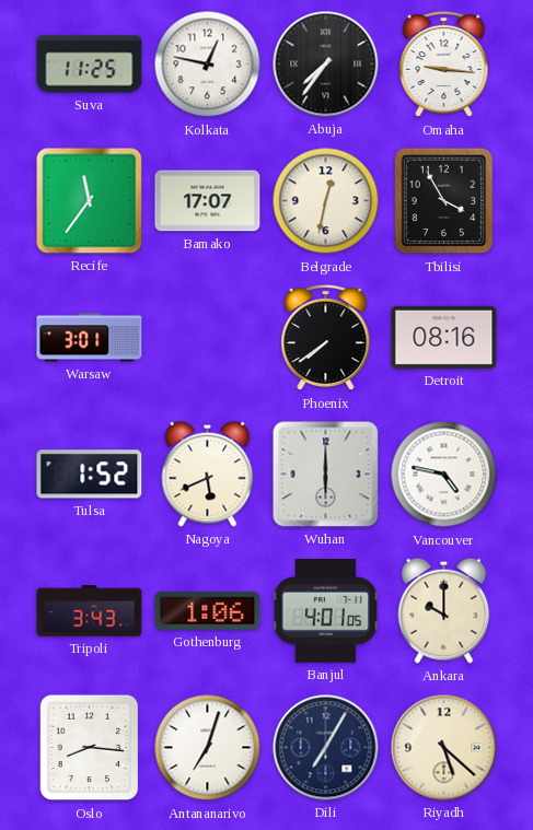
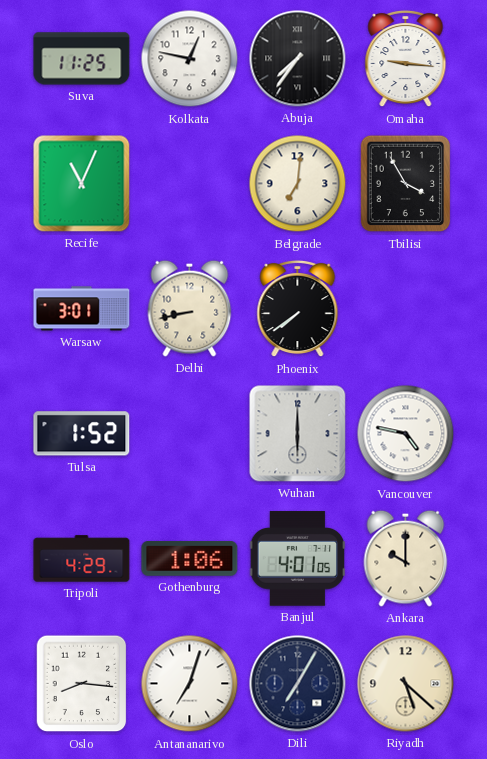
Recife: 11:36 -> 11:04 (82, 184)
Bamako: 17:07 -> none (208, 201)
Belgrade: 12:32 -> 7:01 (298, 184)
Delhi: none -> 8:43 (190, 308)
Detroit: 08:16 -> none (444, 337)
Nagoya: 5:41 -> none (208, 474)
Tripoli: 3:43 -> 4:29 (82, 559)
